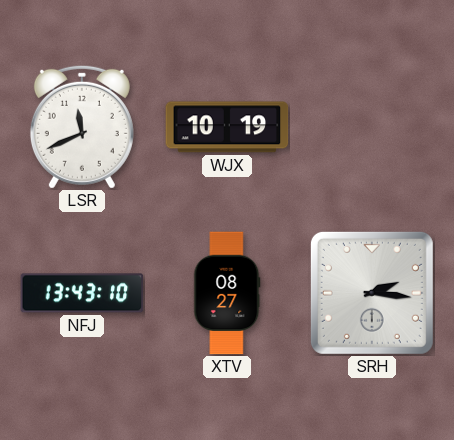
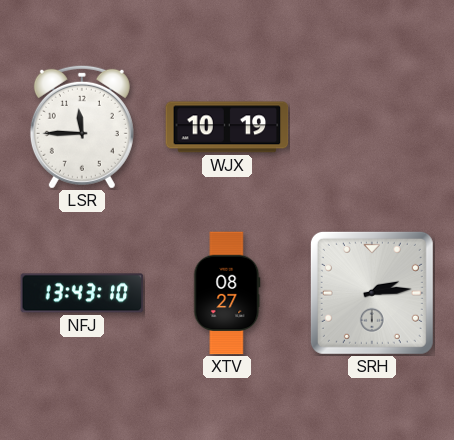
LSR: 11:41 -> 11:45 (82, 127)
SRH: 2:16 -> 2:14 (372, 293)
